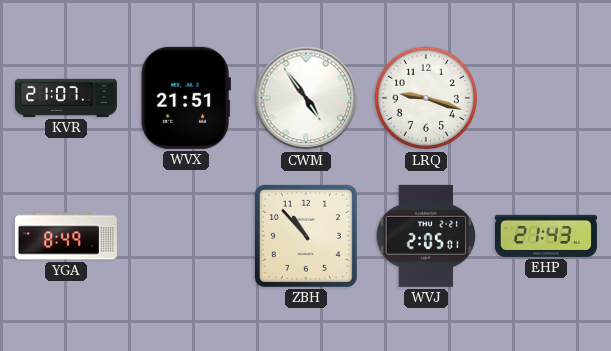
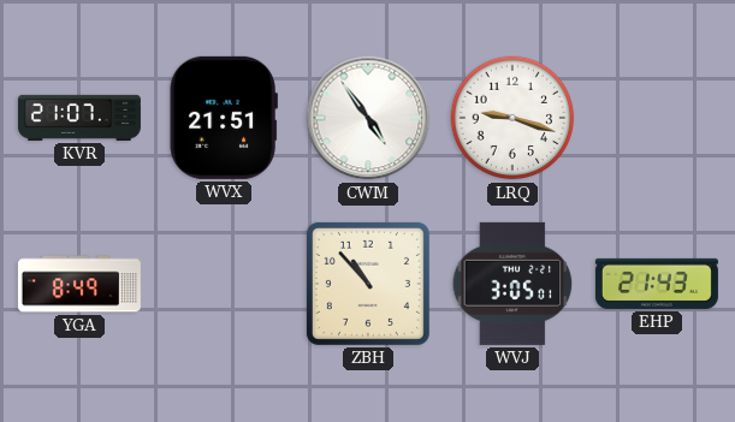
WVJ: 2:05 -> 3:05 (512, 284)
